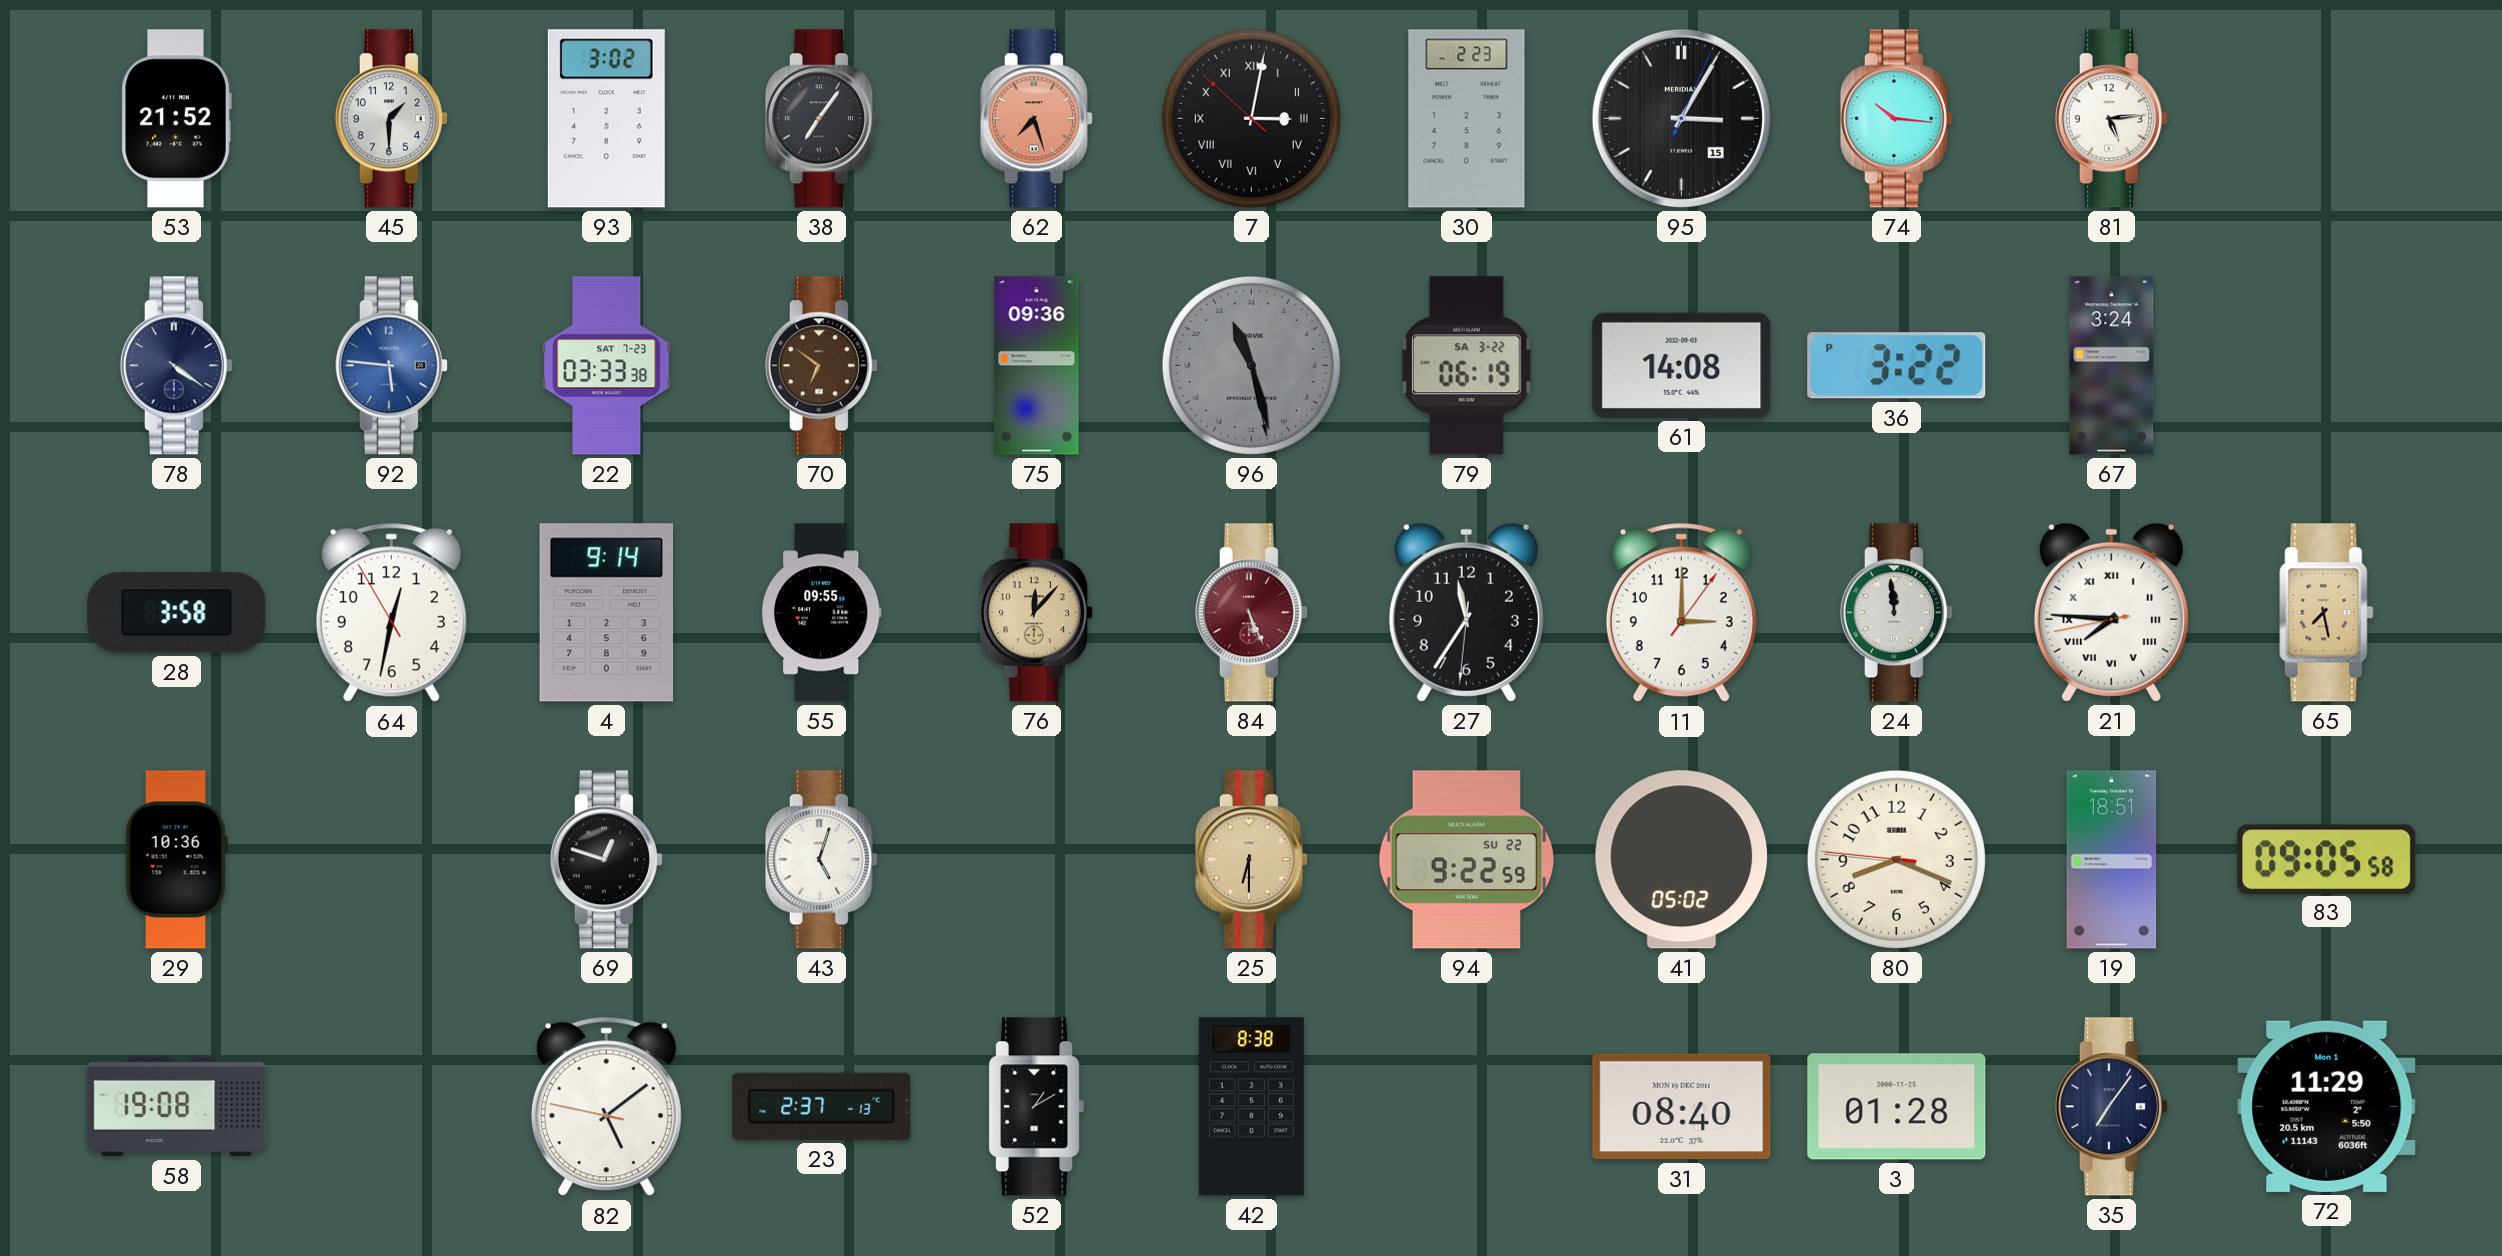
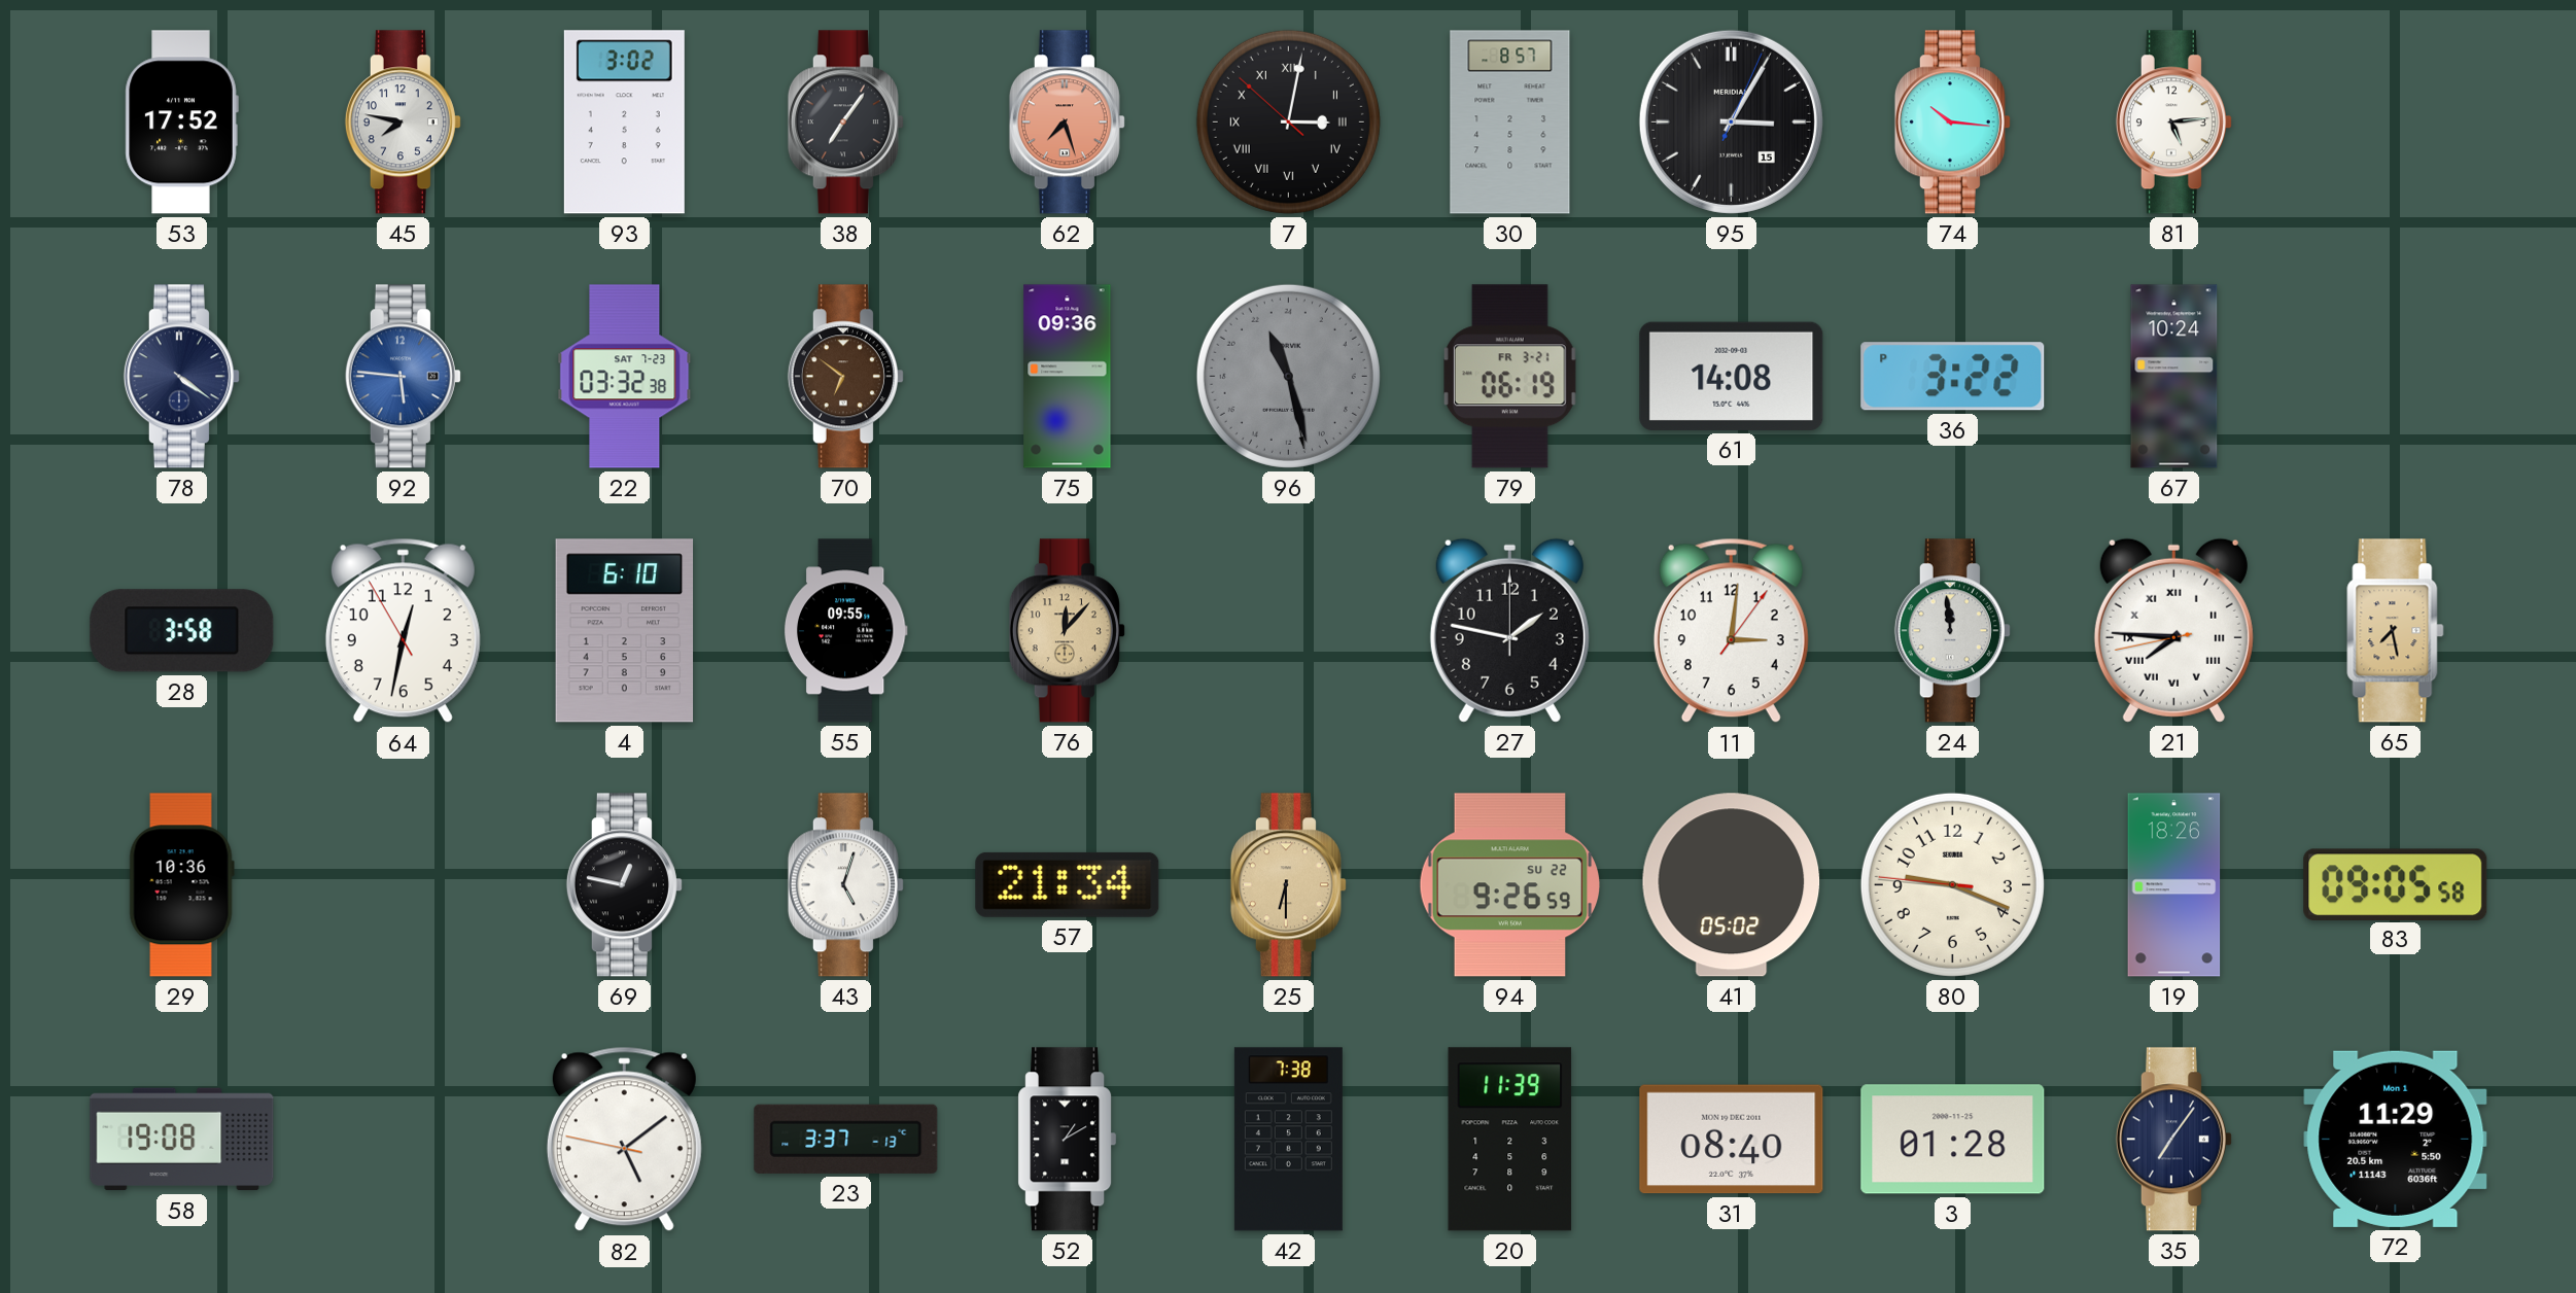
53: 21:52 -> 17:52 (181, 123)
45: 1:30 -> 7:47 (403, 123)
30: 2:23 -> 8:57 (1510, 123)
22: 03:33 -> 03:32 (625, 377)
79 date: SA 3-22 -> FR 3-21 (1509, 377)
67: 3:24 -> 10:24 (2174, 377)
4: 9:14 -> 6:10 (625, 631)
84: 5:26 -> none (1251, 613)
27: 11:35 -> 1:47 (1509, 630)
11: 3:00 -> 3:01 (1731, 631)
69: 12:48 -> 12:47 (624, 885)
57: none -> 21:34 (1068, 884)
94: 9:22 -> 9:26 (1510, 885)
80: 8:18 -> 9:18 (1952, 884)
19: 18:51 -> 18:26 (2174, 885)
23: 2:37 -> 3:37 (846, 1139)
42: 8:38 -> 7:38 (1288, 1140)
20: none -> 11:39 (1510, 1140)
